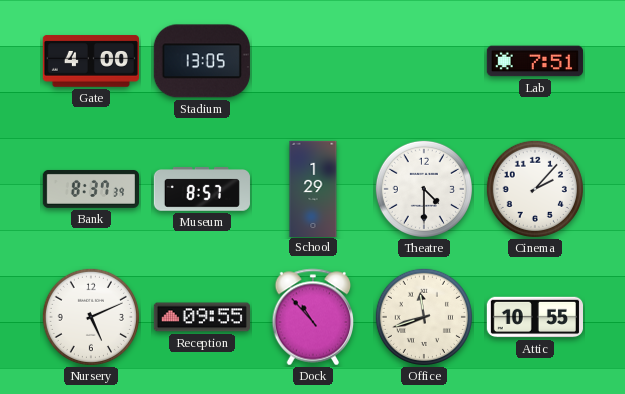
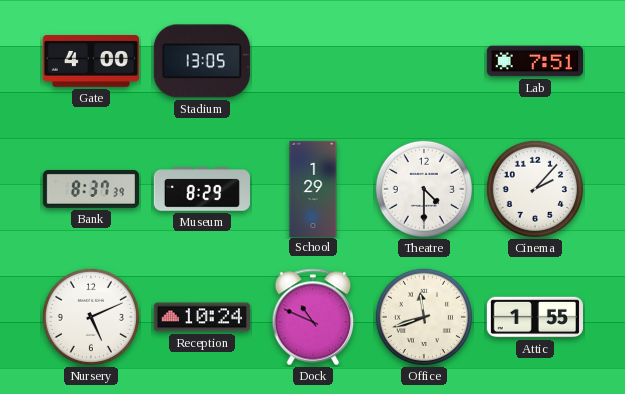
Museum: 8:57 -> 8:29 (201, 189)
Reception: 09:55 -> 10:24 (202, 317)
Dock: 10:53 -> 10:49 (313, 317)
Attic: 10:55 -> 1:55 (534, 317)
